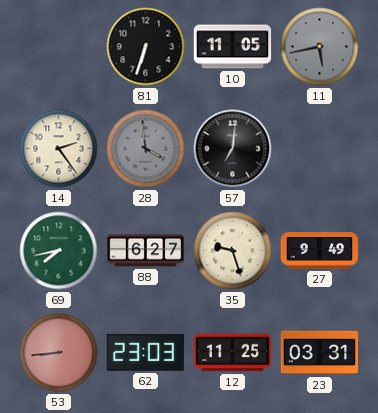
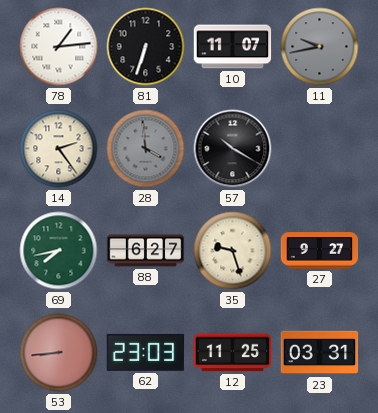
78: none -> 1:14 (59, 47)
10: 11:05 -> 11:07 (233, 47)
11: 5:43 -> 9:43 (320, 47)
57: 7:01 -> 10:20 (233, 149)
27: 9:49 -> 9:27 (320, 251)
